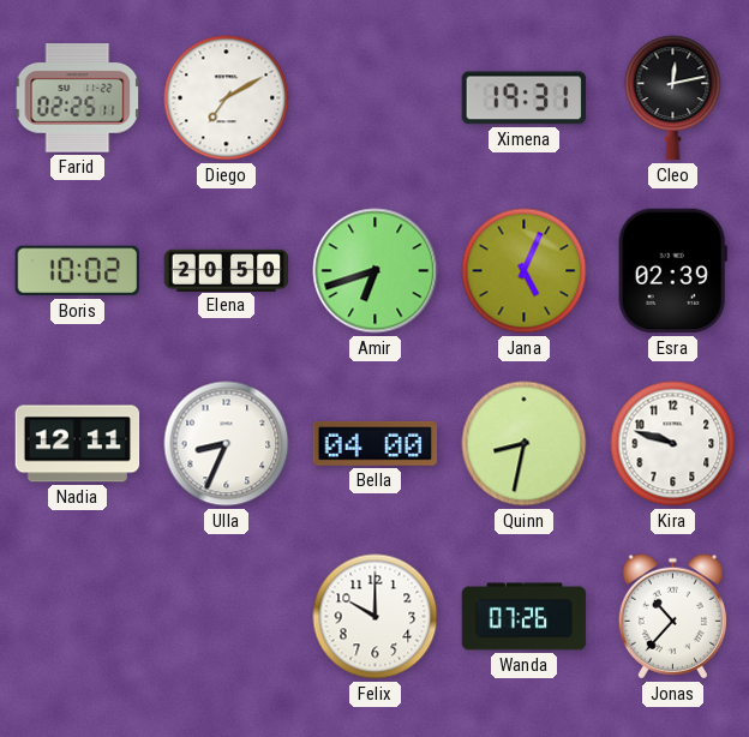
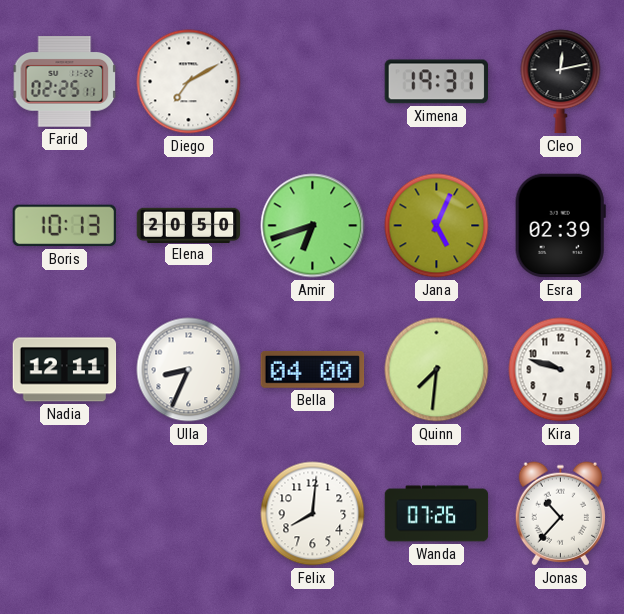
Boris: 10:02 -> 10:13 (64, 226)
Quinn: 8:32 -> 7:31 (437, 370)
Felix: 10:00 -> 8:01 (313, 514)
